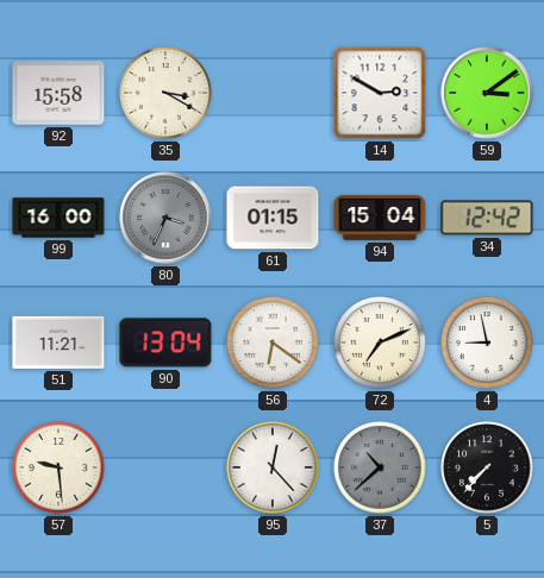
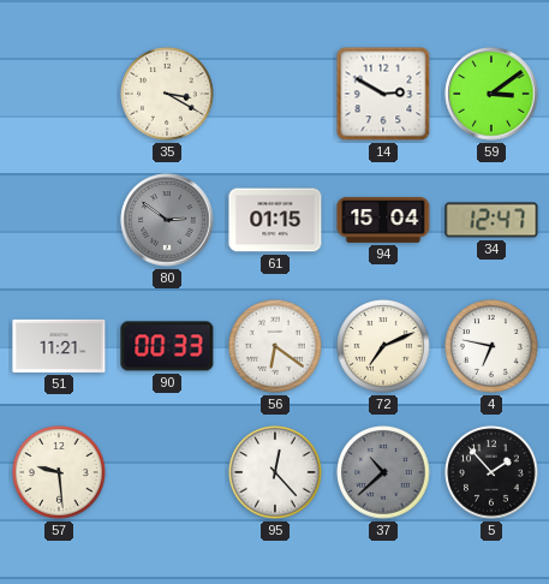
92: 15:58 -> none (58, 93)
99: 16:00 -> none (58, 218)
80: 3:34 -> 2:51 (167, 220)
34: 12:42 -> 12:47 (491, 220)
90: 13:04 -> 00:33 (167, 346)
4: 8:58 -> 6:47 (491, 346)
5: 7:37 -> 1:53 (491, 472)
